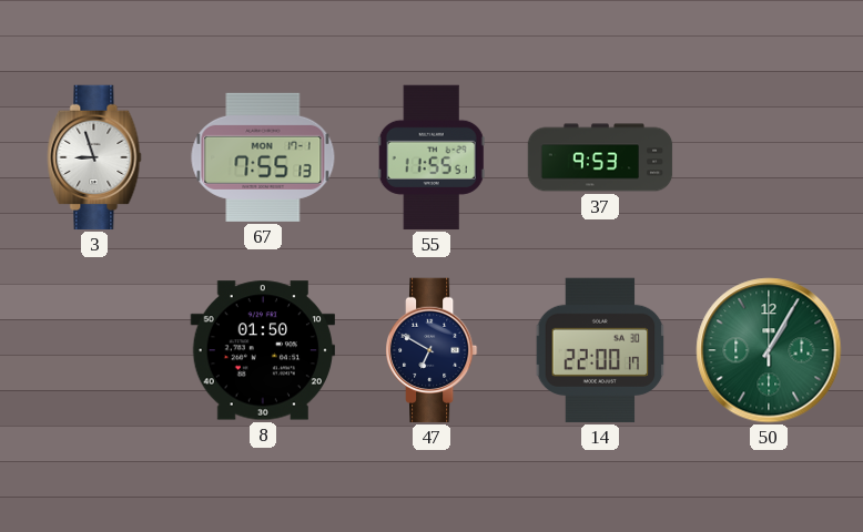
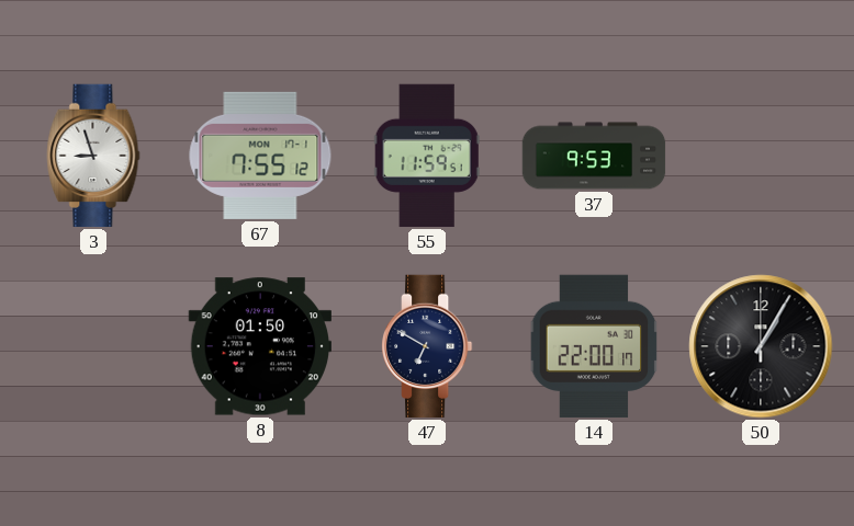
67: 7:55:13 -> 7:55:12 (260, 156)
55: 11:55 -> 11:59 (427, 156)
50 dial: green -> black (761, 346)
